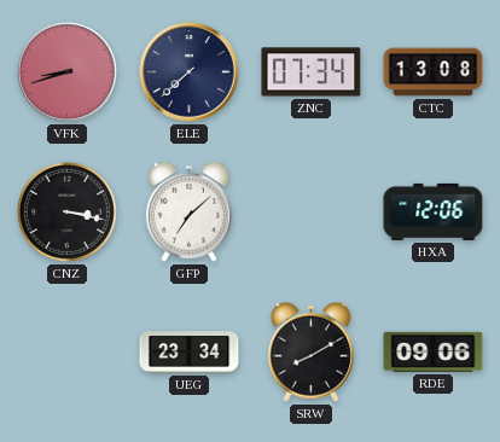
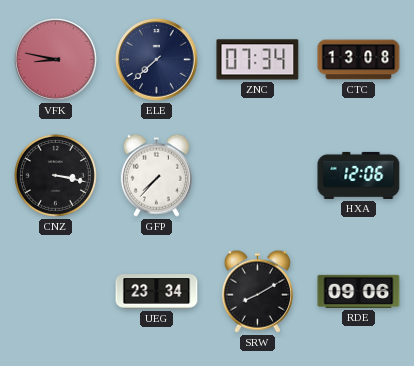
VFK: 8:42 -> 8:47 (56, 60)
GFP: 7:08 -> 7:37 (156, 175)
